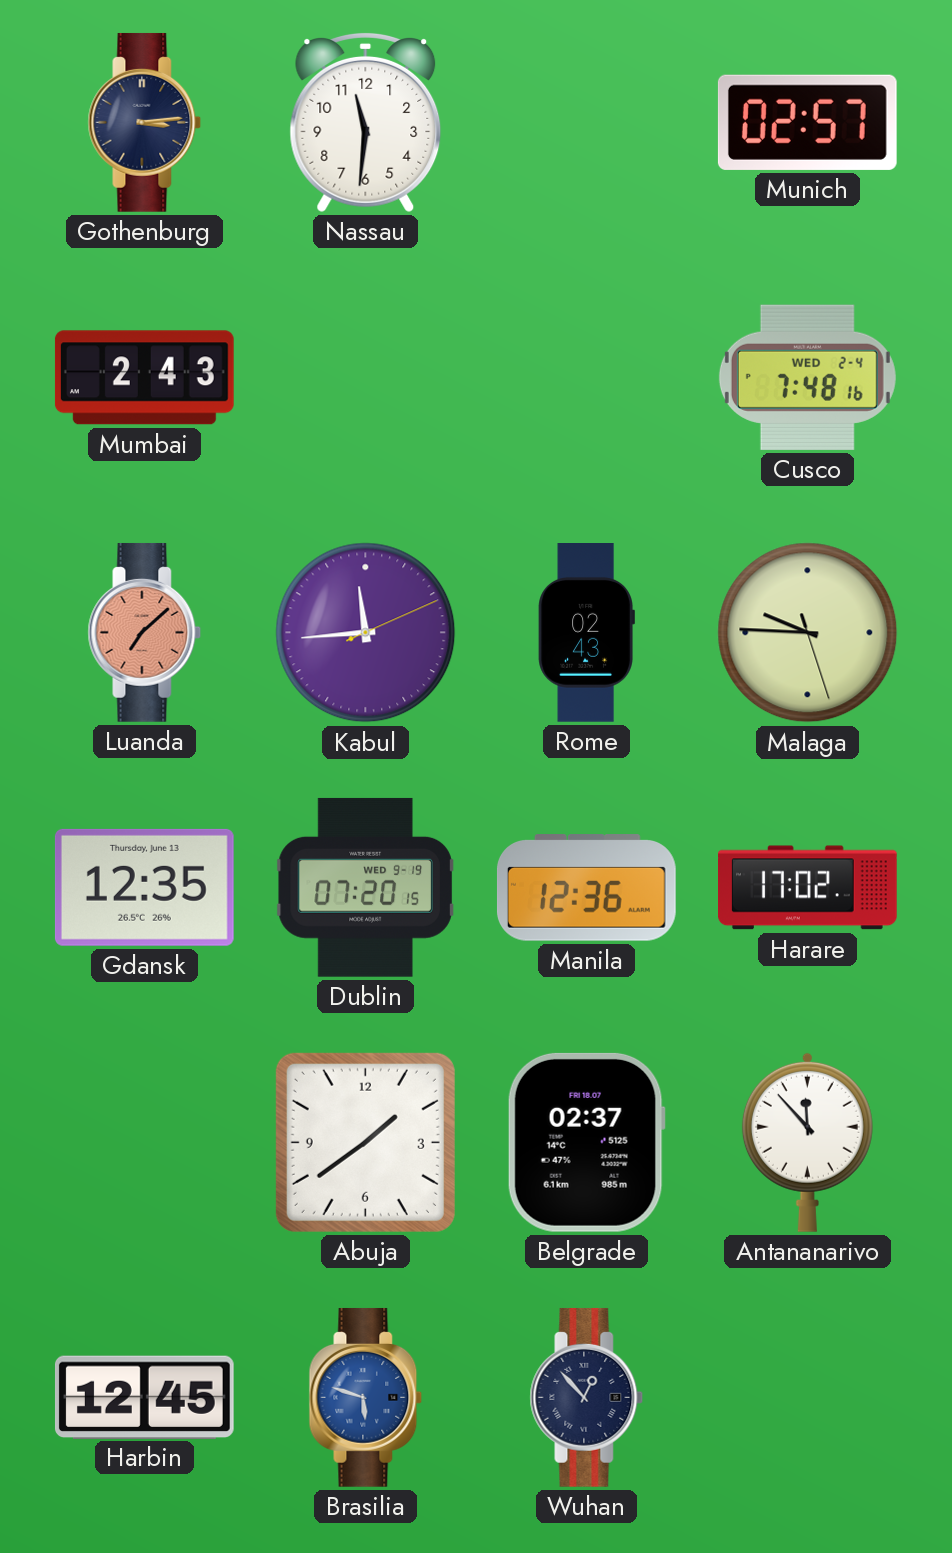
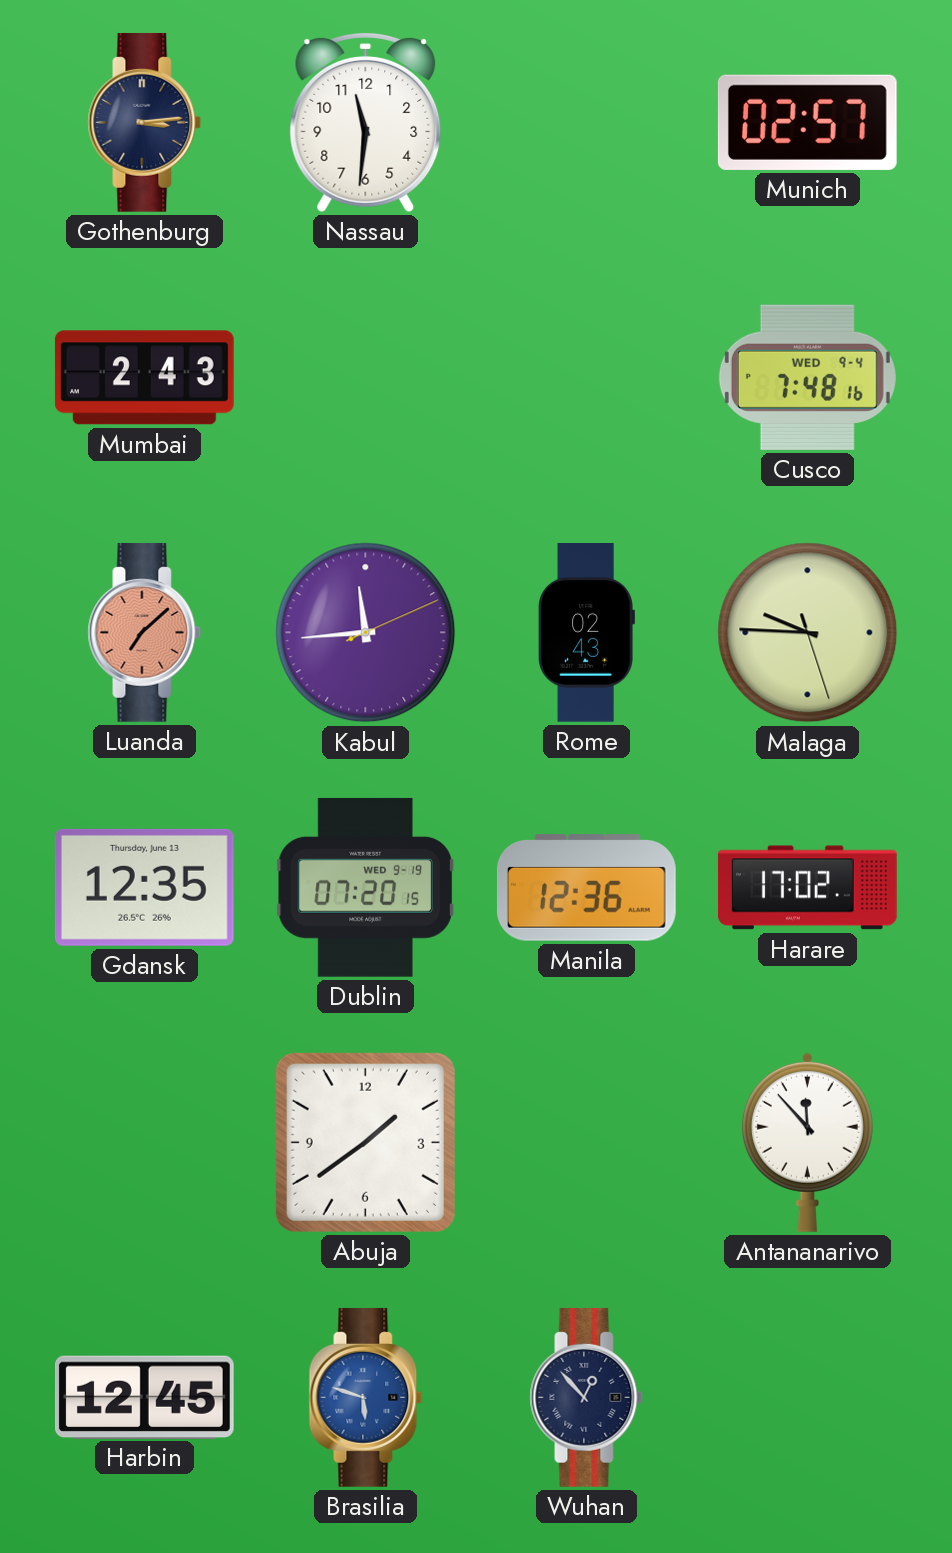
Cusco date: WED 2-4 -> WED 9-4 (807, 377)
Belgrade: 02:37 -> none (586, 1142)
